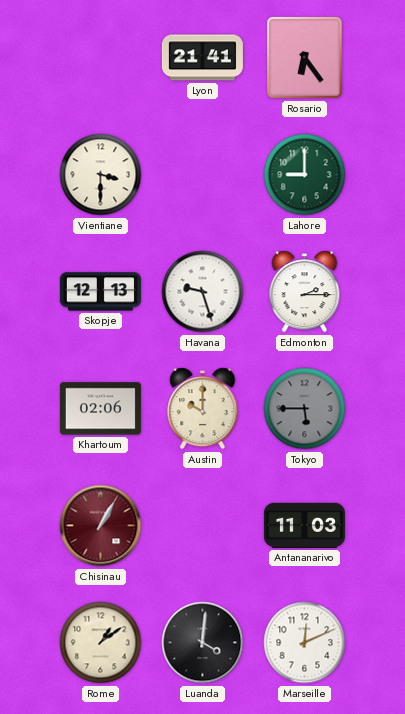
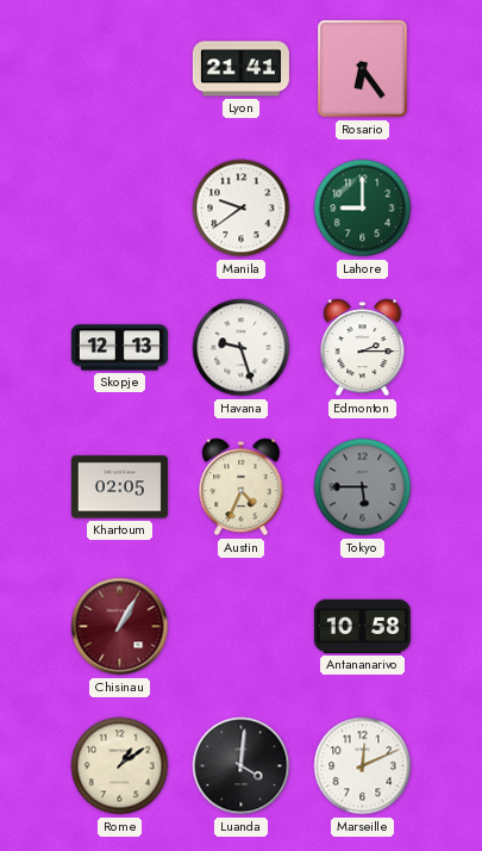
Vientiane: 3:30 -> none (101, 175)
Manila: none -> 9:39 (242, 209)
Khartoum: 02:06 -> 02:05 (119, 487)
Austin: 10:00 -> 4:34 (242, 487)
Antananarivo: 11:03 -> 10:58 (362, 626)
